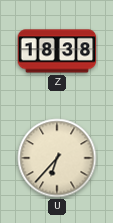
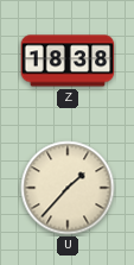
U: 6:37 -> 1:37 (68, 188)
